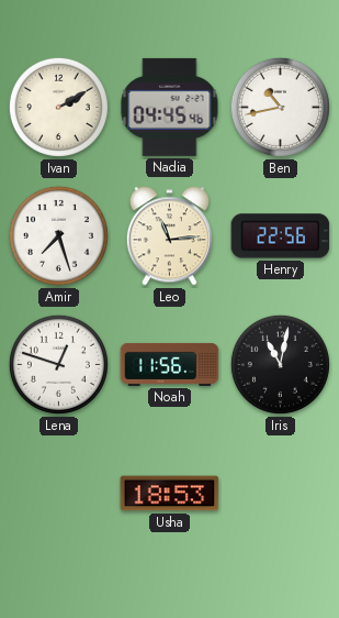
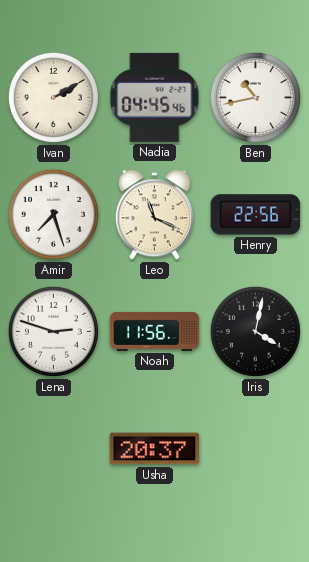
Leo: 11:14 -> 11:19 (154, 215)
Lena: 12:48 -> 2:48 (53, 331)
Iris: 11:02 -> 4:02 (255, 331)
Usha: 18:53 -> 20:37 (155, 449)
